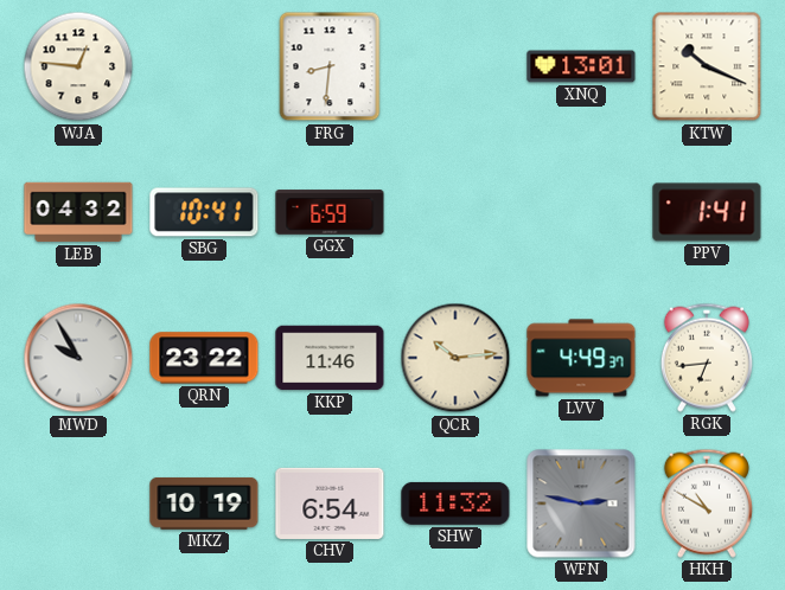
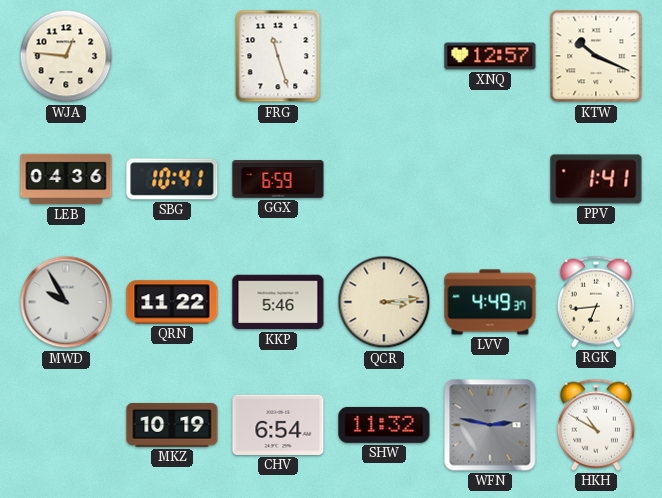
FRG: 8:31 -> 11:27 (278, 56)
XNQ: 13:01 -> 12:57 (490, 56)
LEB: 04:32 -> 04:36 (66, 179)
QRN: 23:22 -> 11:22 (172, 302)
KKP: 11:46 -> 5:46 (278, 302)
QCR: 10:14 -> 3:14 (384, 302)
